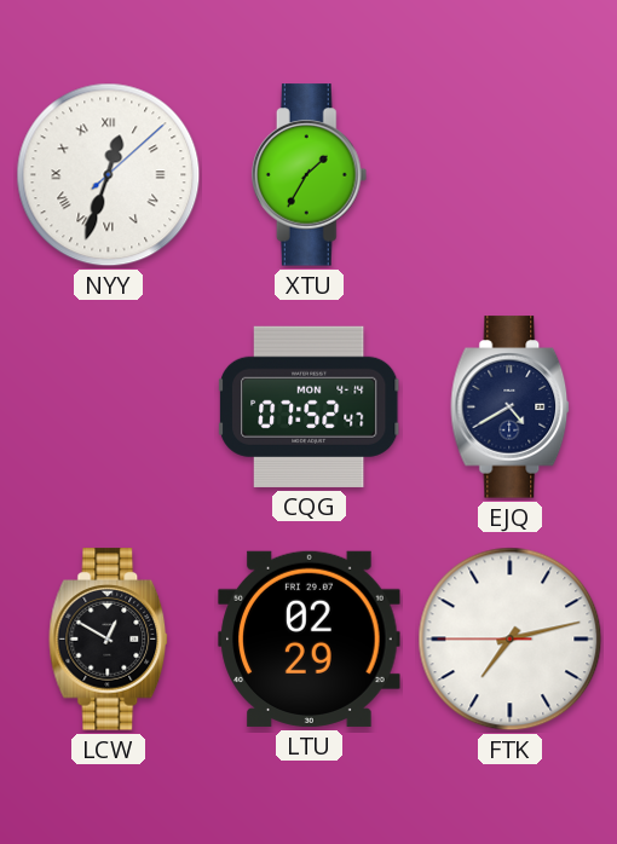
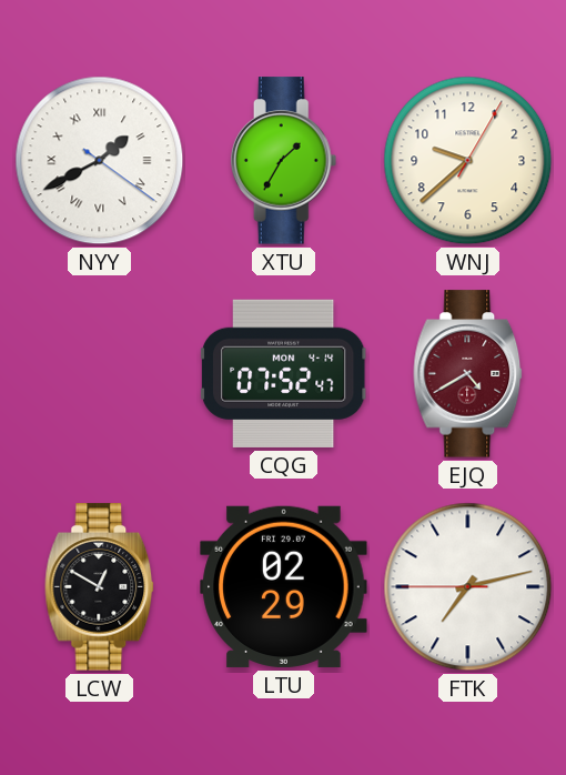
NYY: 12:33 -> 1:40 (100, 161)
WNJ: none -> 9:38 (468, 161)
EJQ dial: navy -> burgundy (468, 374)
